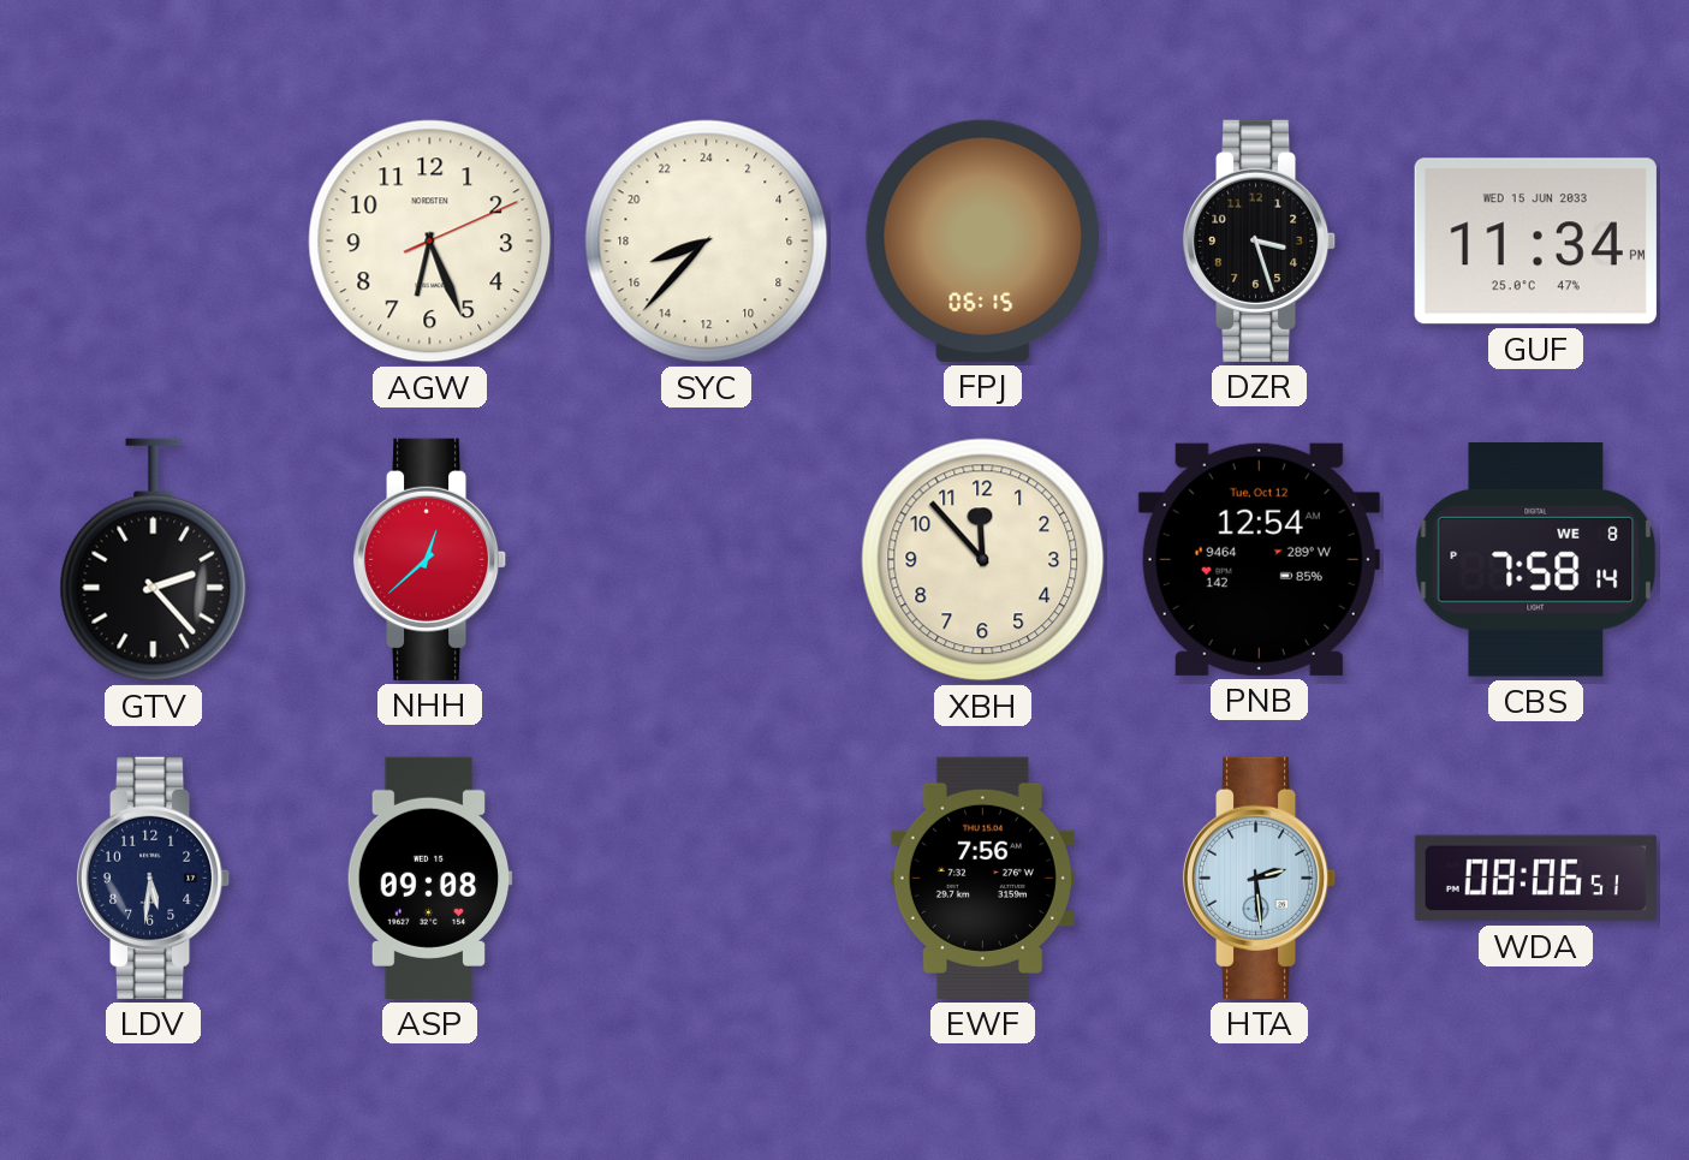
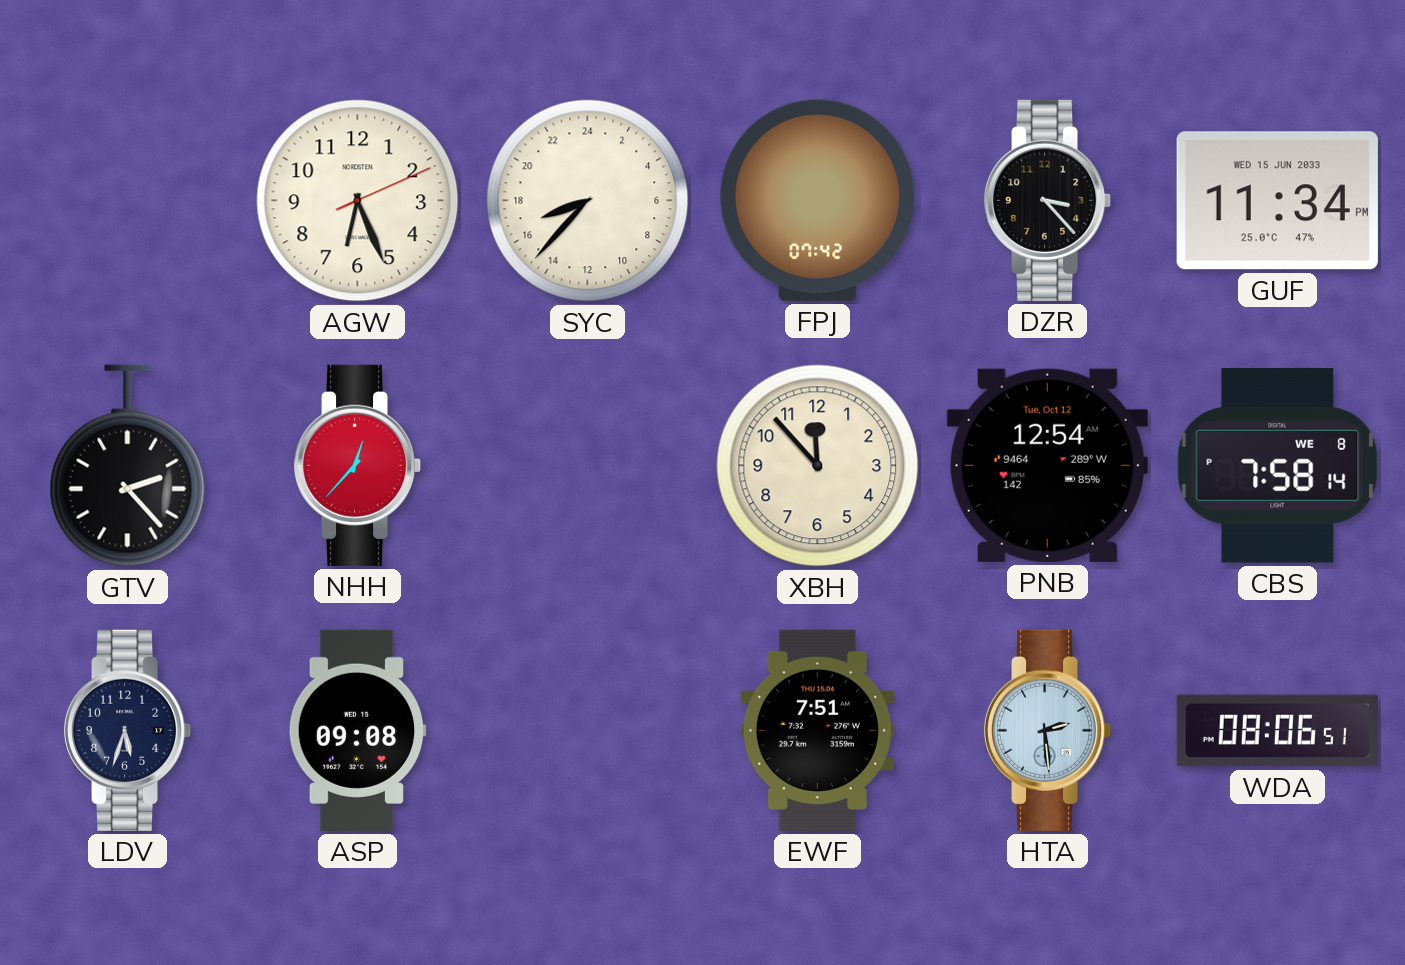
FPJ: 06:15 -> 07:42 (817, 200)
DZR: 3:27 -> 3:23 (1048, 200)
NHH: 12:38 -> 12:37 (358, 465)
LDV: 5:31 -> 5:33 (128, 730)
EWF: 7:56 -> 7:51 (817, 730)
